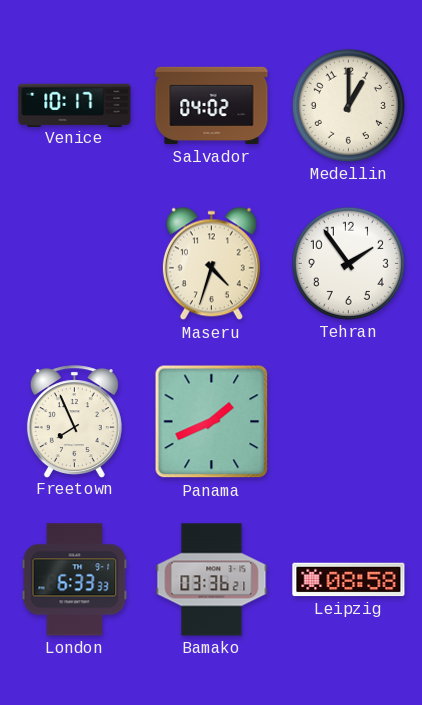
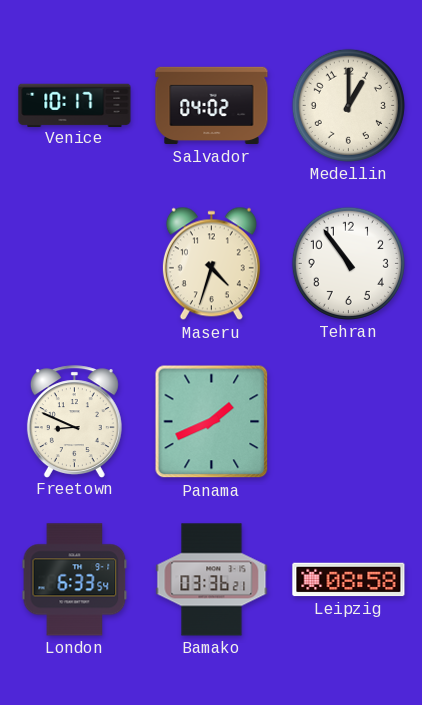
Tehran: 1:54 -> 10:54 (348, 263)
Freetown: 7:56 -> 8:49 (74, 421)
London: 6:33:33 -> 6:33:54 (75, 580)
